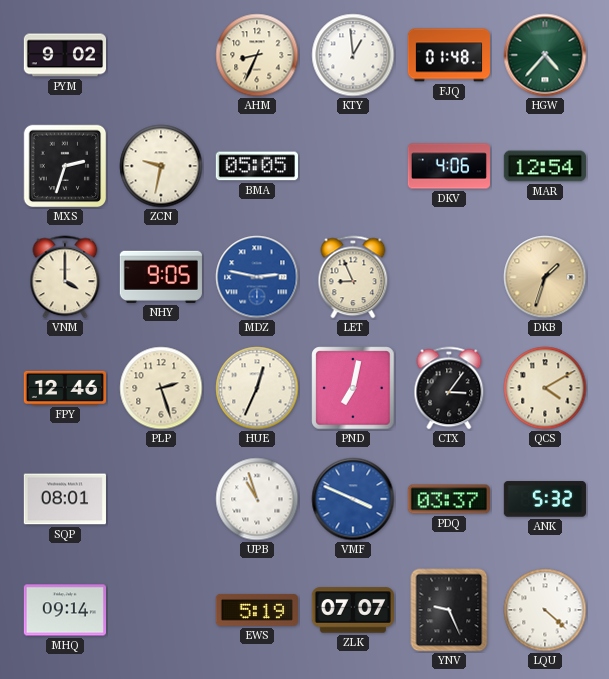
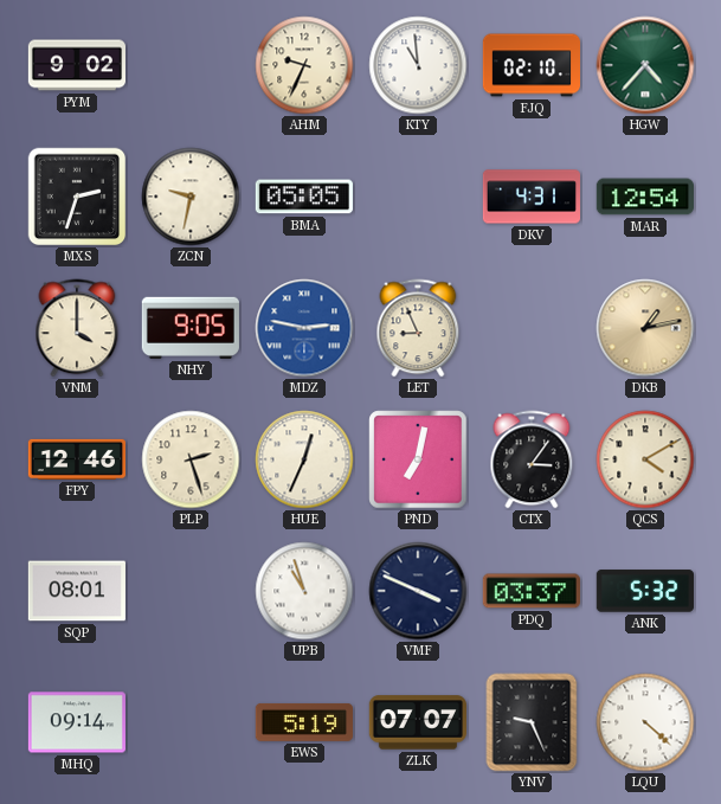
AHM: 8:34 -> 9:34 (304, 65)
KTY: 12:59 -> 10:59 (418, 65)
FJQ: 01:48 -> 02:10 (530, 65)
DKV: 4:06 -> 4:31 (530, 197)
DKB: 1:33 -> 1:13 (645, 328)
VMF dial: blue -> navy (418, 591)
